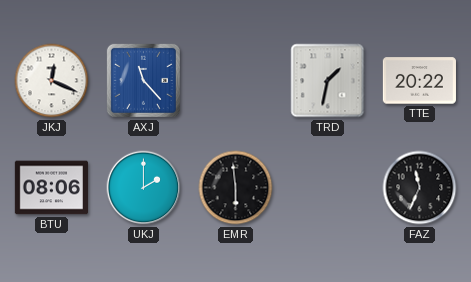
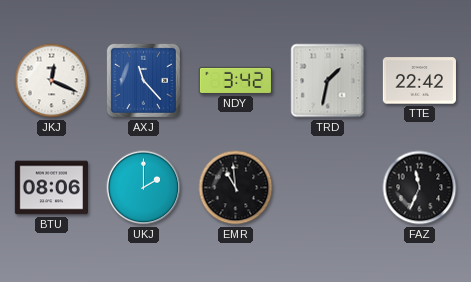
NDY: none -> 3:42 (235, 80)
TTE: 20:22 -> 22:42 (419, 81)
EMR: 5:59 -> 10:59 (236, 188)
